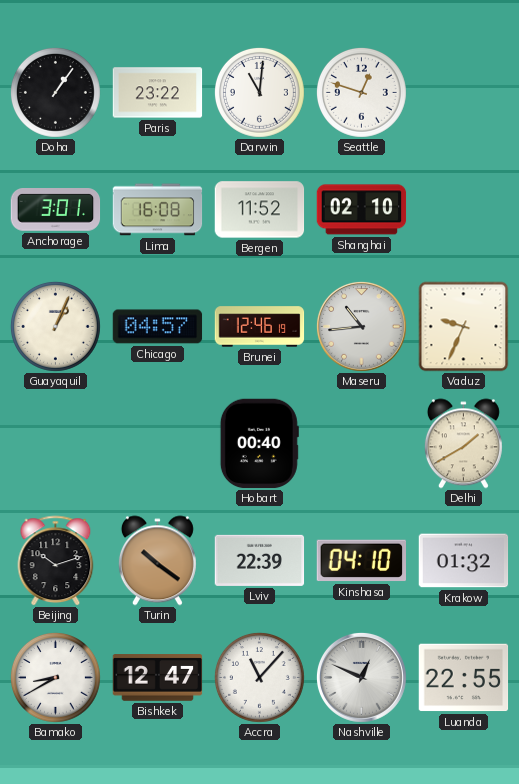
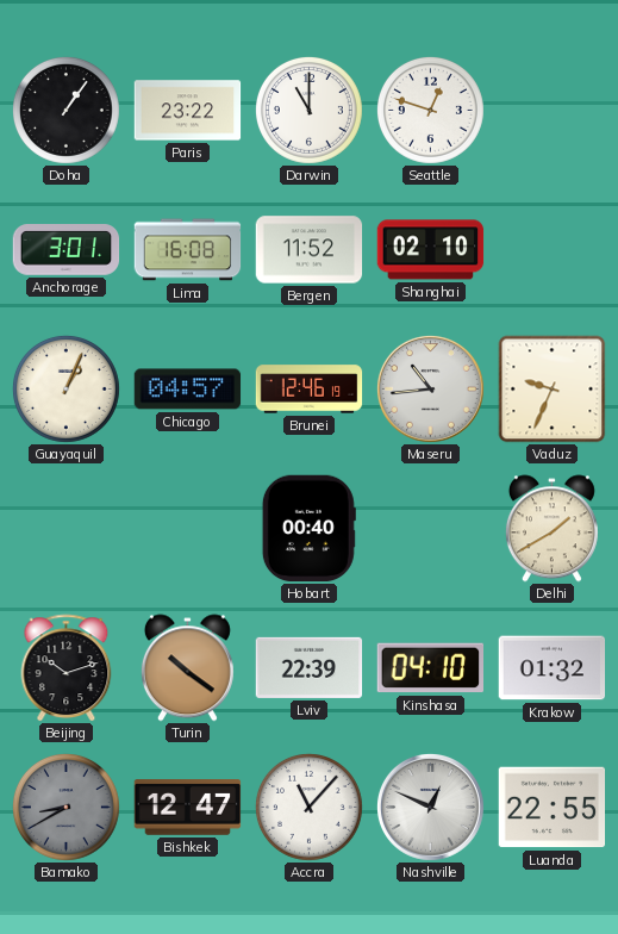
Darwin: 11:01 -> 11:00 (308, 110)
Bamako dial: white -> grey (65, 807)
